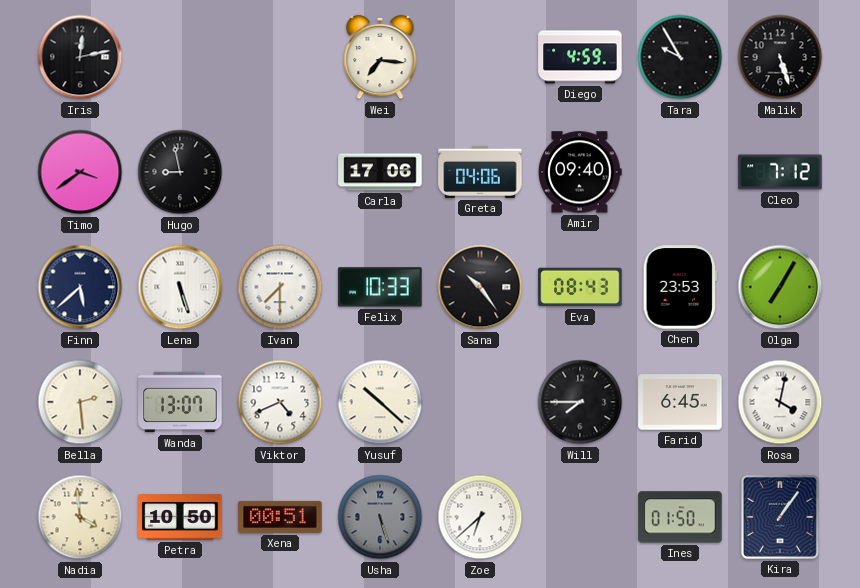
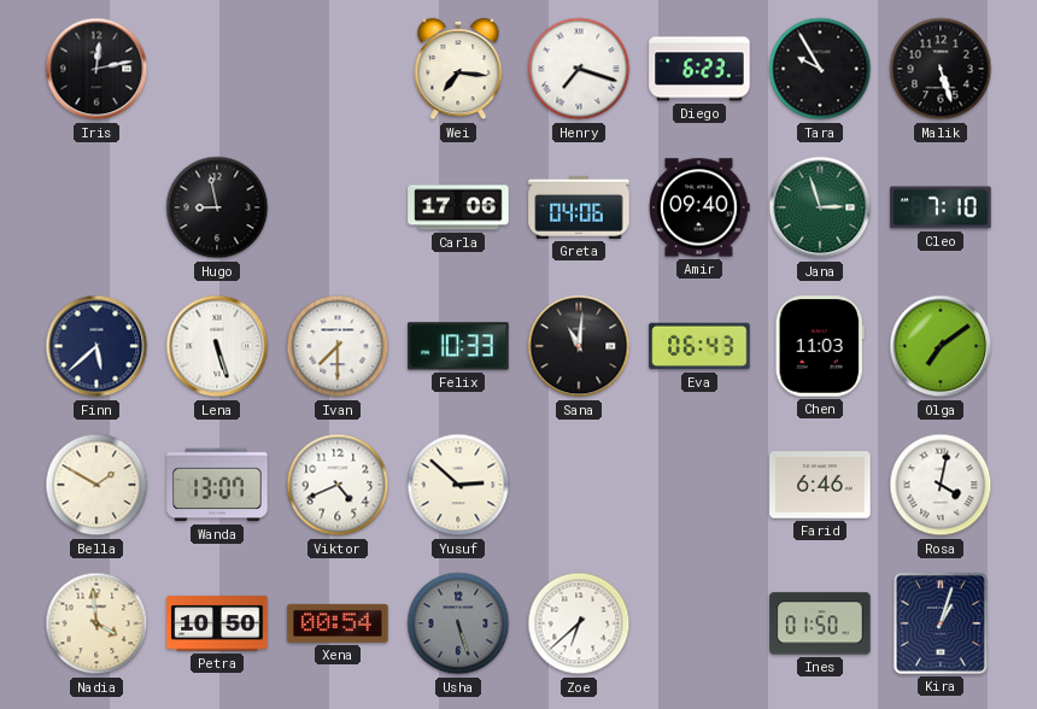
Henry: none -> 7:18 (579, 69)
Diego: 4:59 -> 6:23 (699, 69)
Timo: 3:39 -> none (80, 172)
Jana: none -> 2:57 (820, 207)
Cleo: 7:12 -> 7:10 (941, 207)
Sana: 10:24 -> 11:01 (579, 346)
Eva: 08:43 -> 06:43 (699, 346)
Chen: 23:53 -> 11:03 (820, 346)
Olga: 7:05 -> 7:09 (941, 346)
Bella: 2:29 -> 1:50 (96, 485)
Yusuf: 10:22 -> 2:52 (458, 485)
Will: 7:45 -> none (580, 402)
Farid: 6:45 -> 6:46 (820, 485)
Xena: 00:51 -> 00:54 (338, 623)
Kira: 1:06 -> 1:03 (941, 623)
